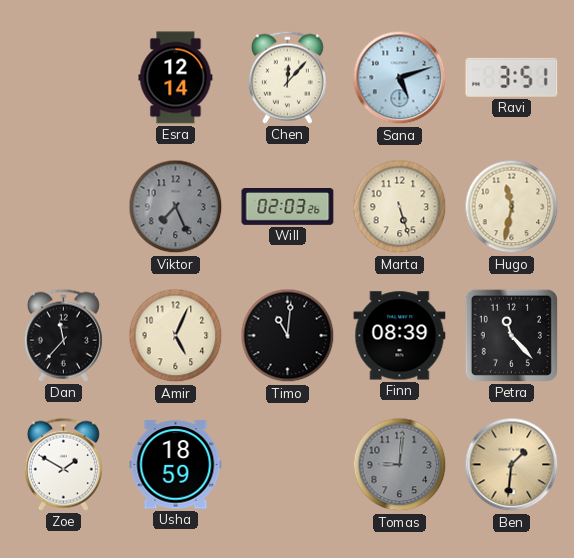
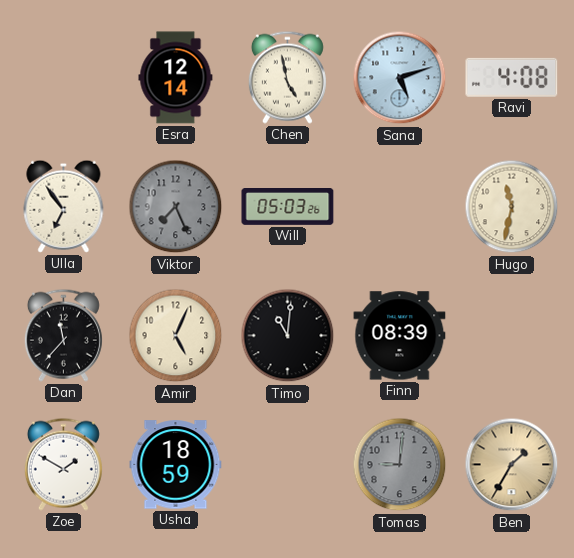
Chen: 12:07 -> 4:58 (287, 77)
Ravi: 3:51 -> 4:08 (512, 77)
Ulla: none -> 6:54 (64, 206)
Will: 02:03 -> 05:03 (288, 207)
Marta: 5:27 -> none (400, 207)
Petra: 11:23 -> none (511, 335)
Ben: 1:31 -> 1:35 (512, 465)
